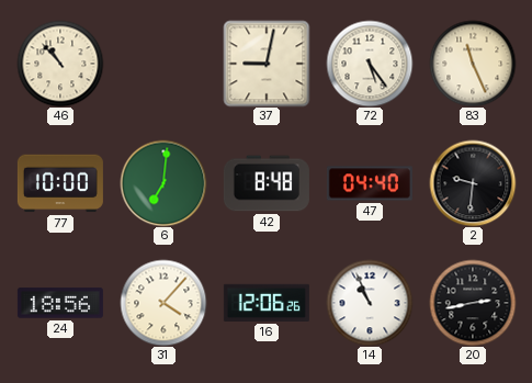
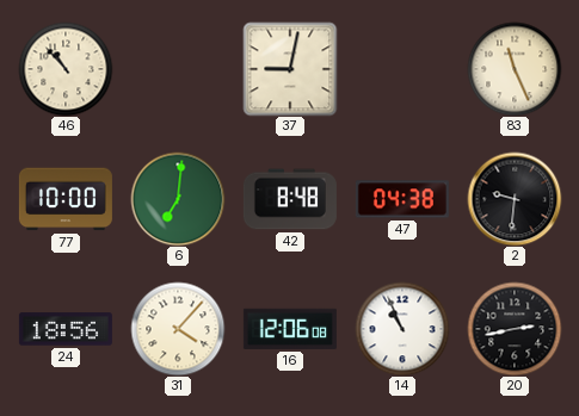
72: 5:24 -> none (370, 64)
47: 04:40 -> 04:38 (402, 199)
16: 12:06:26 -> 12:06:08 (290, 329)
